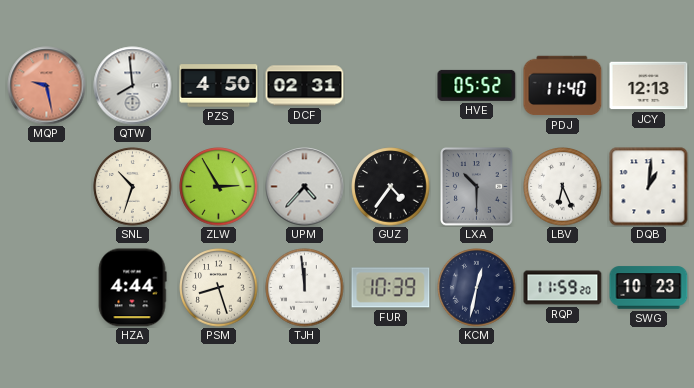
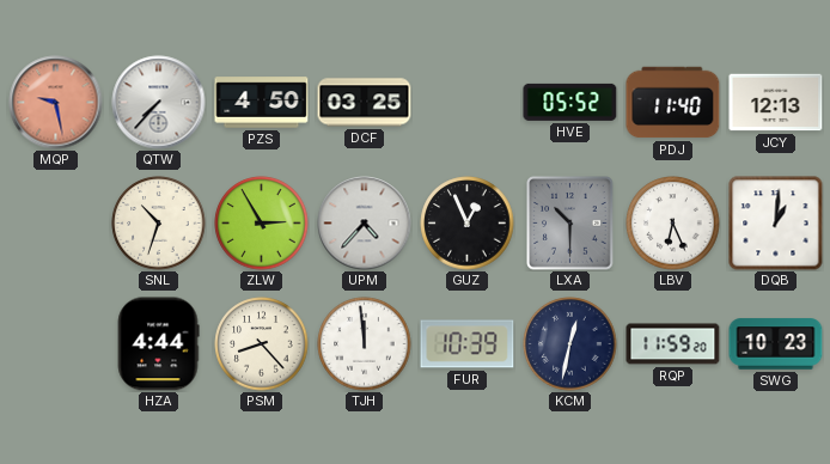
QTW: 7:59 -> 7:37 (159, 103)
DCF: 02:31 -> 03:25 (365, 103)
GUZ: 4:36 -> 12:56 (468, 224)
PSM: 8:27 -> 8:23 (262, 344)
